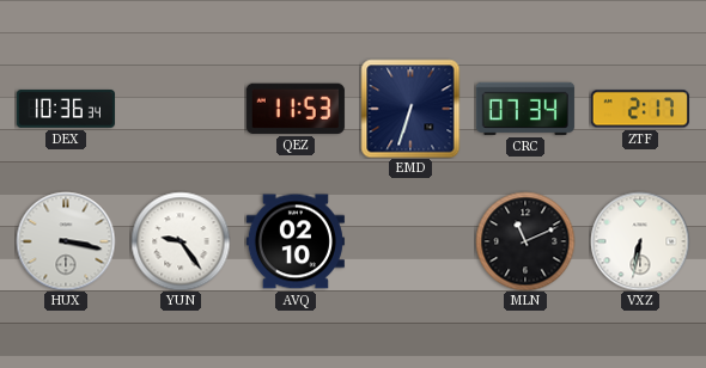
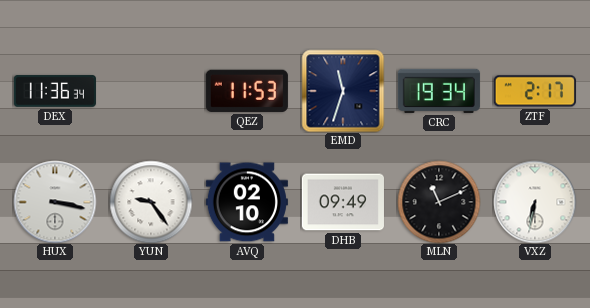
DEX: 10:36 -> 11:36 (55, 91)
EMD: 6:33 -> 11:33 (343, 91)
CRC: 07:34 -> 19:34 (439, 91)
DHB: none -> 09:49 (343, 202)
